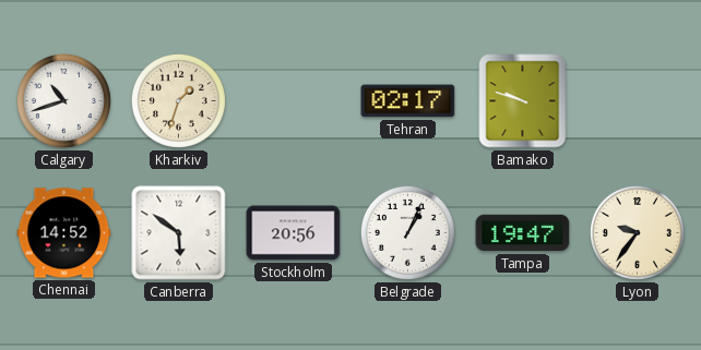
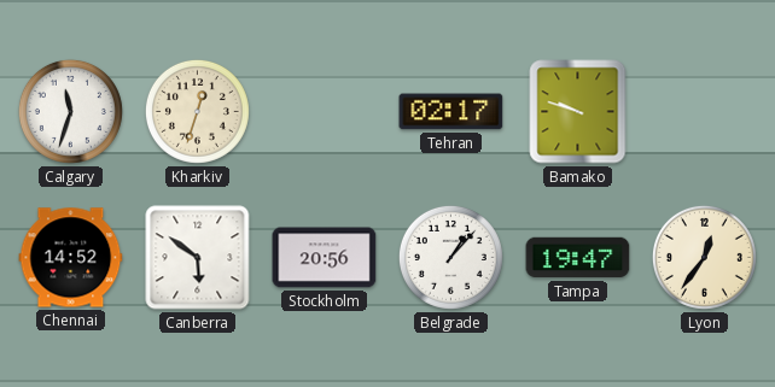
Calgary: 10:42 -> 11:33 (70, 111)
Kharkiv: 1:33 -> 12:33 (197, 111)
Belgrade: 1:04 -> 1:07 (450, 257)
Lyon: 9:36 -> 12:36 (704, 257)
